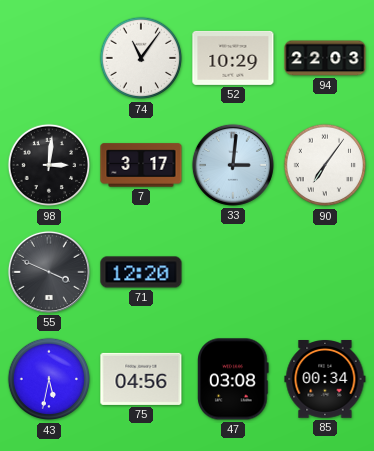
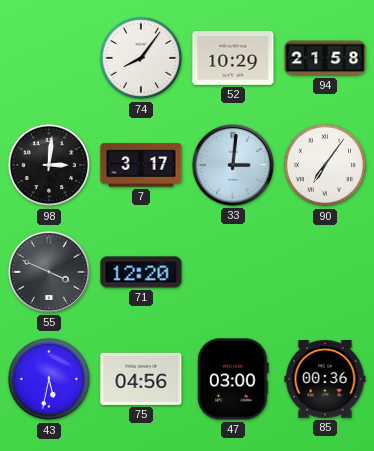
74: 11:06 -> 8:06 (141, 58)
94: 22:03 -> 21:58 (325, 58)
47: 03:08 -> 03:00 (233, 379)
85: 00:34 -> 00:36 (325, 380)
